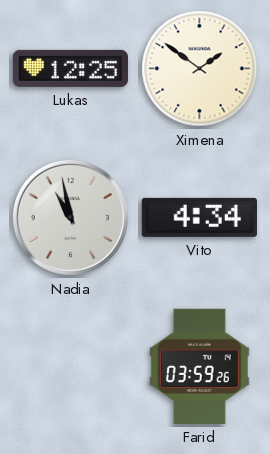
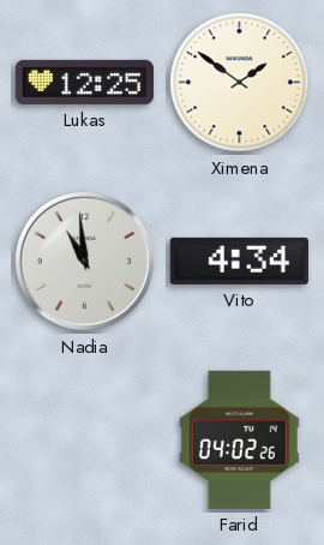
Nadia: 10:58 -> 10:59 (84, 260)
Farid: 03:59 -> 04:02 (239, 439)
